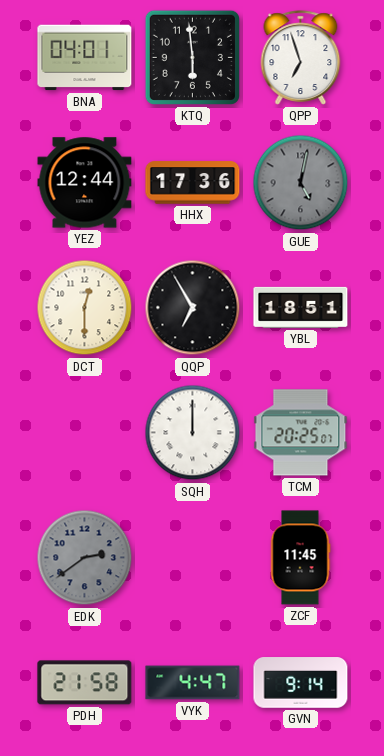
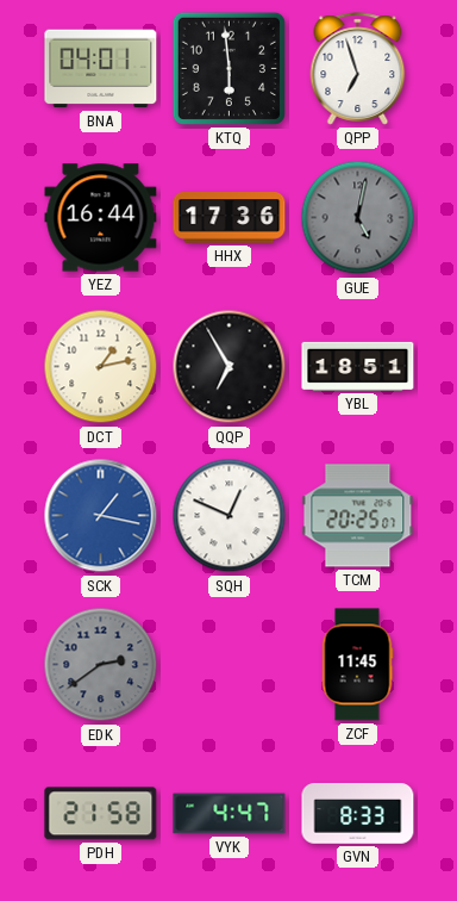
YEZ: 12:44 -> 16:44 (101, 218)
DCT: 12:30 -> 1:13 (101, 367)
SCK: none -> 1:17 (101, 516)
SQH: 12:00 -> 12:49 (230, 516)
GVN: 9:14 -> 8:33 (358, 814)
